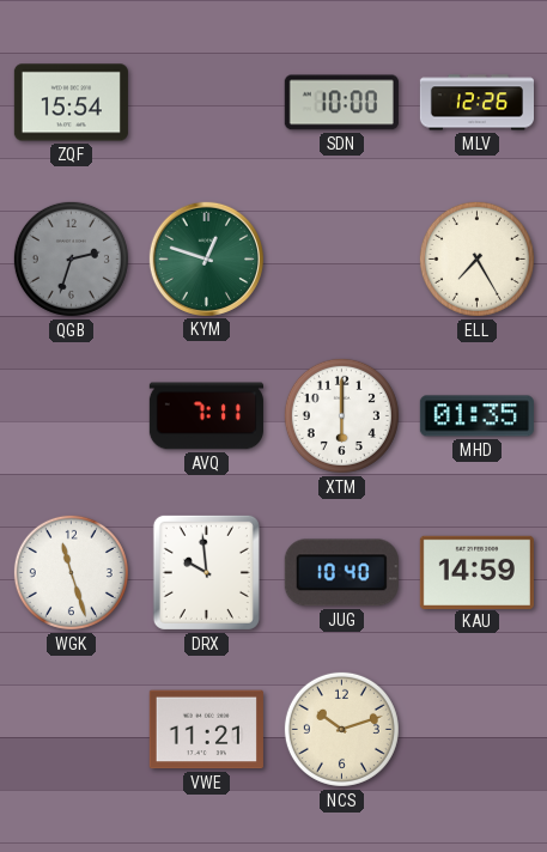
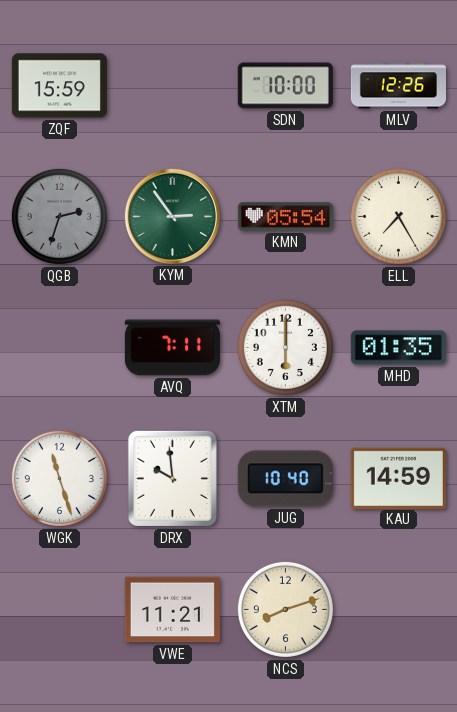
ZQF: 15:54 -> 15:59 (59, 86)
KYM: 12:48 -> 2:54 (172, 216)
KMN: none -> 05:54 (285, 217)
NCS: 10:12 -> 8:12 (285, 609)
